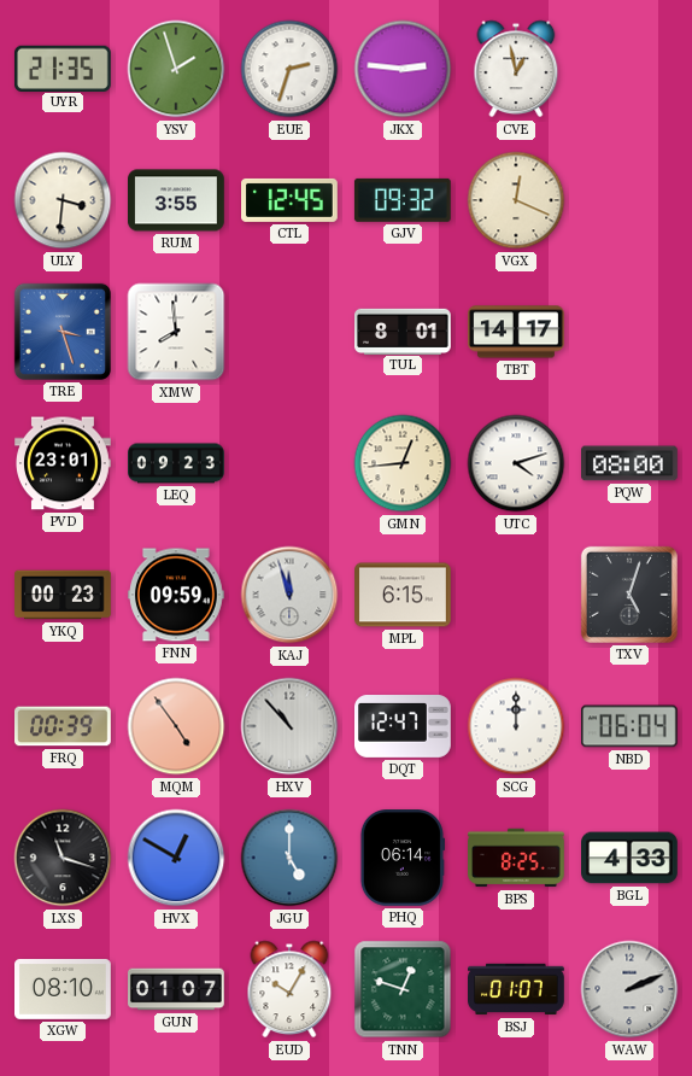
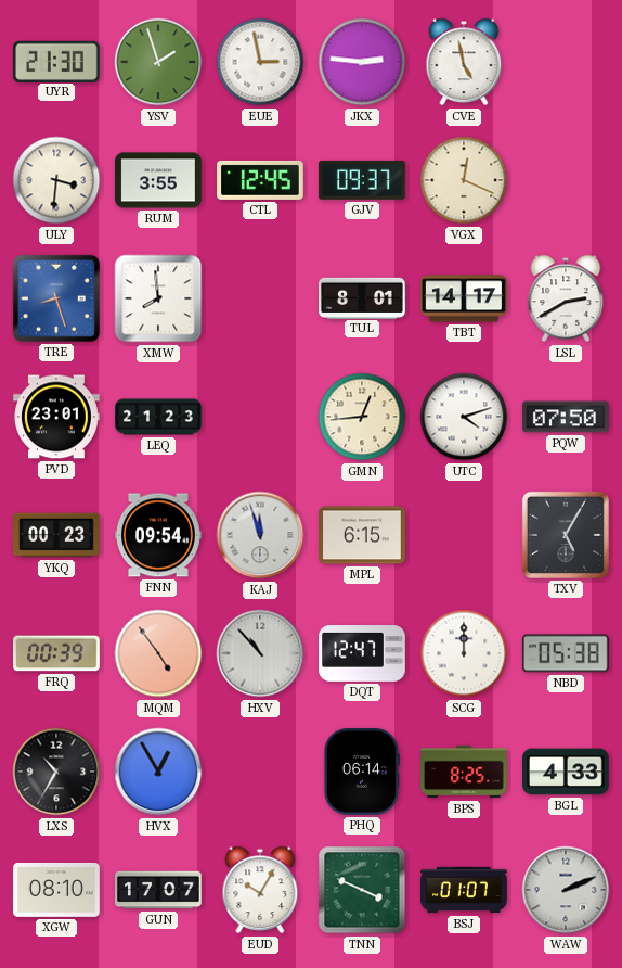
UYR: 21:35 -> 21:30 (56, 61)
EUE: 2:33 -> 2:58 (260, 62)
CVE: 12:58 -> 4:58 (464, 62)
GJV: 09:32 -> 09:37 (362, 180)
TRE: 3:27 -> 8:27 (56, 298)
LSL: none -> 2:40 (566, 298)
LEQ: 09:23 -> 21:23 (158, 417)
PQW: 08:00 -> 07:50 (567, 417)
FNN: 09:59 -> 09:54 (159, 535)
TXV: 5:03 -> 5:05 (566, 535)
NBD: 06:04 -> 05:38 (566, 653)
LXS: 11:18 -> 10:35 (56, 772)
HVX: 12:50 -> 12:55 (158, 772)
JGU: 5:00 -> none (289, 858)
GUN: 01:07 -> 17:07 (159, 890)
TNN: 12:48 -> 3:49 (362, 890)
